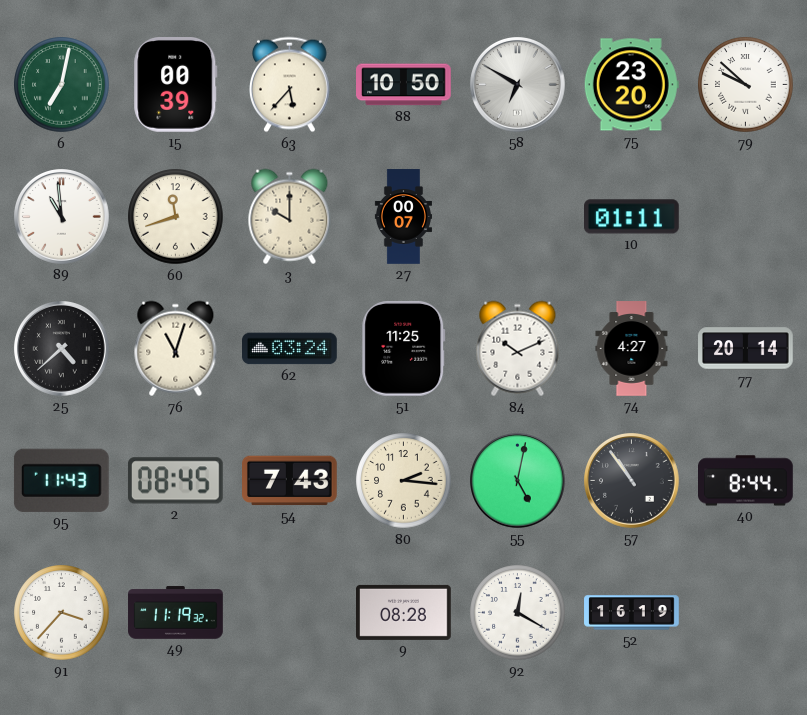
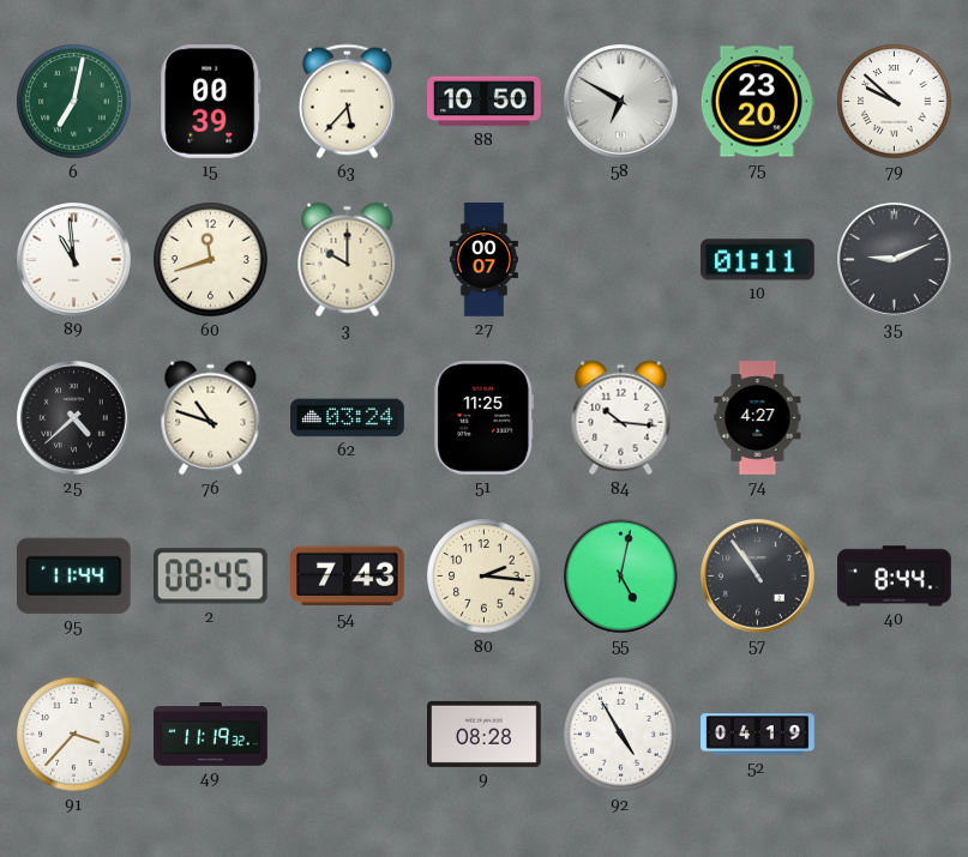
35: none -> 9:11 (895, 260)
76: 11:03 -> 10:48 (211, 418)
84: 10:11 -> 10:16 (621, 418)
77: 20:14 -> none (746, 349)
95: 11:43 -> 11:44 (73, 575)
92: 12:20 -> 4:55 (621, 735)
52: 16:19 -> 04:19 (758, 735)
